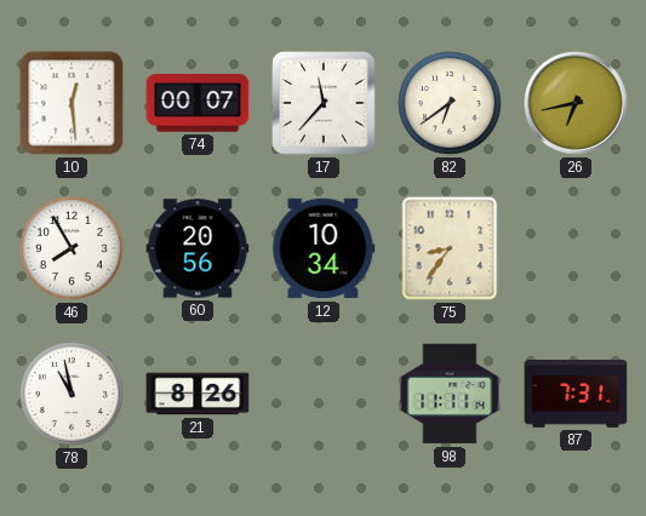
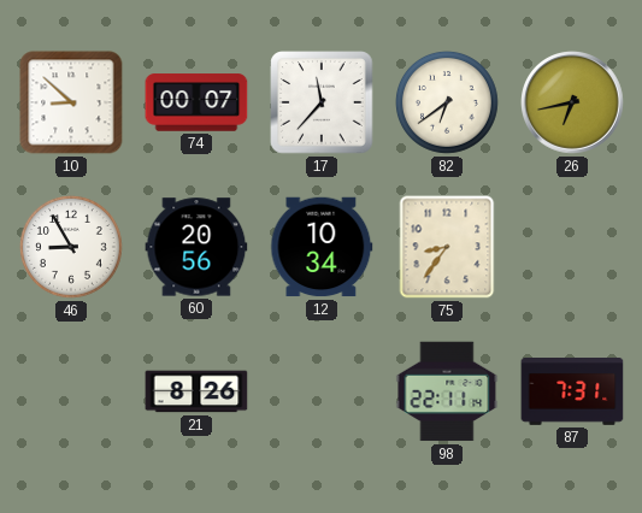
10: 12:29 -> 8:52 (71, 102)
46: 7:55 -> 8:55 (71, 247)
78: 10:58 -> none (72, 394)
98: 11:11 -> 22:11 (447, 391)
